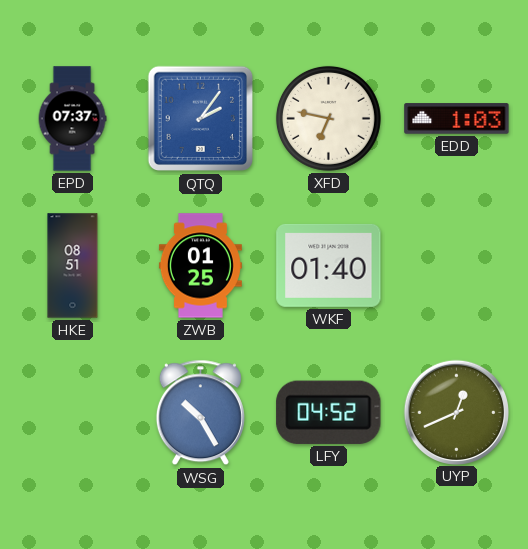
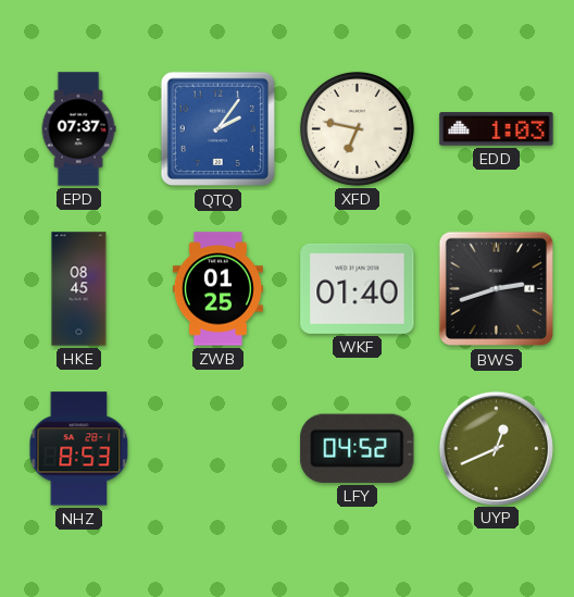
HKE: 08:51 -> 08:45 (79, 289)
BWS: none -> 2:42 (497, 289)
NHZ: none -> 8:53 (79, 449)
WSG: 10:25 -> none (200, 413)
